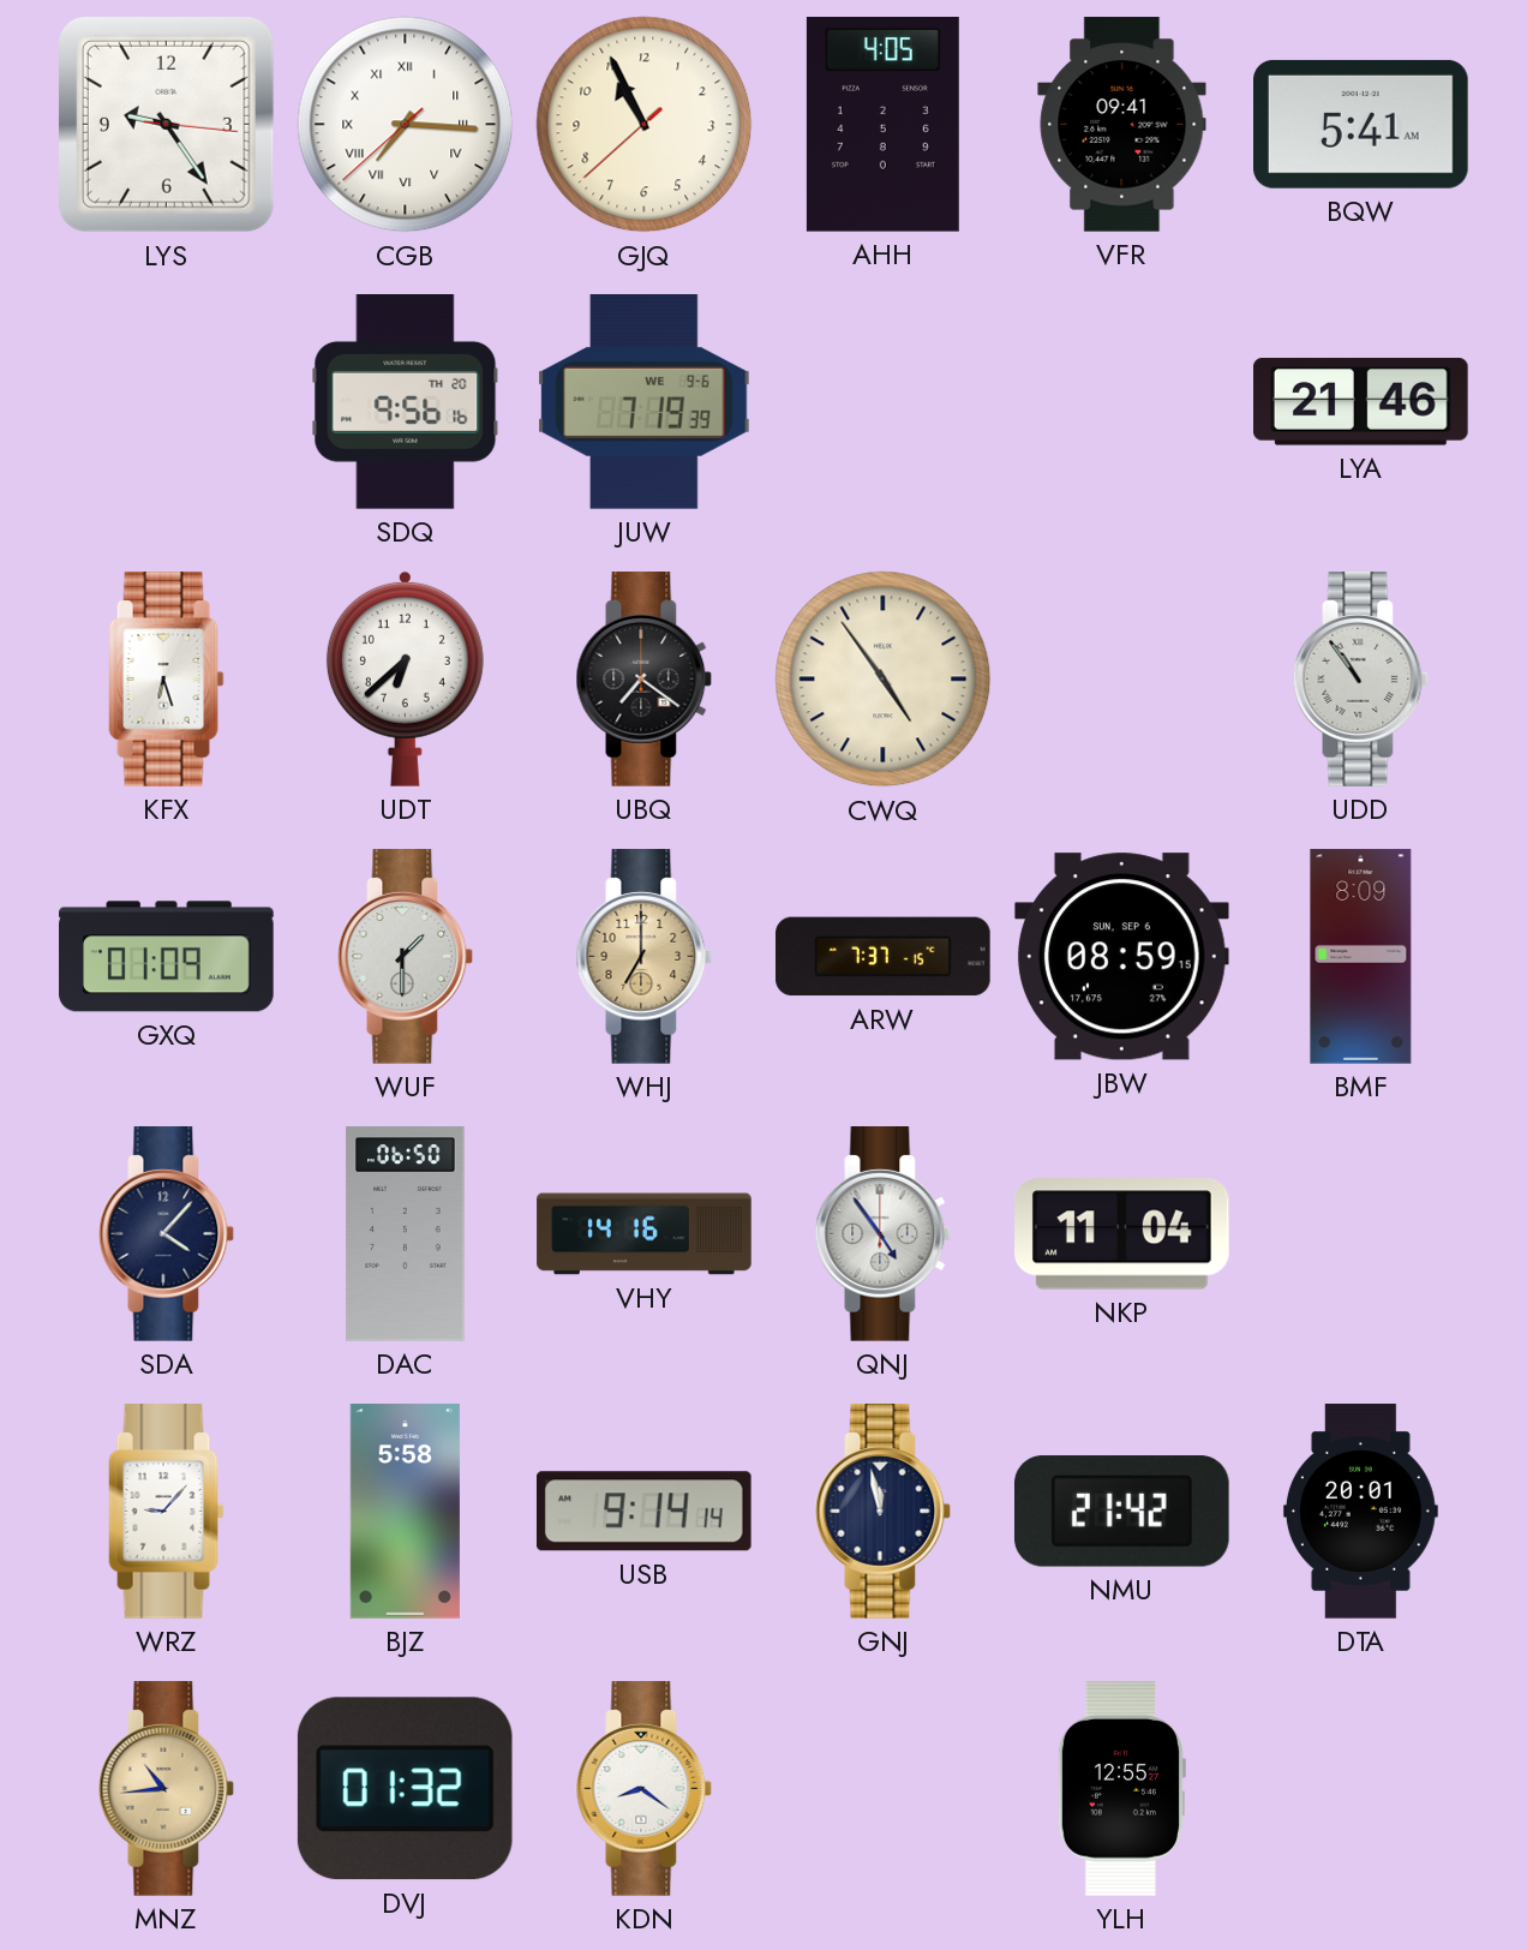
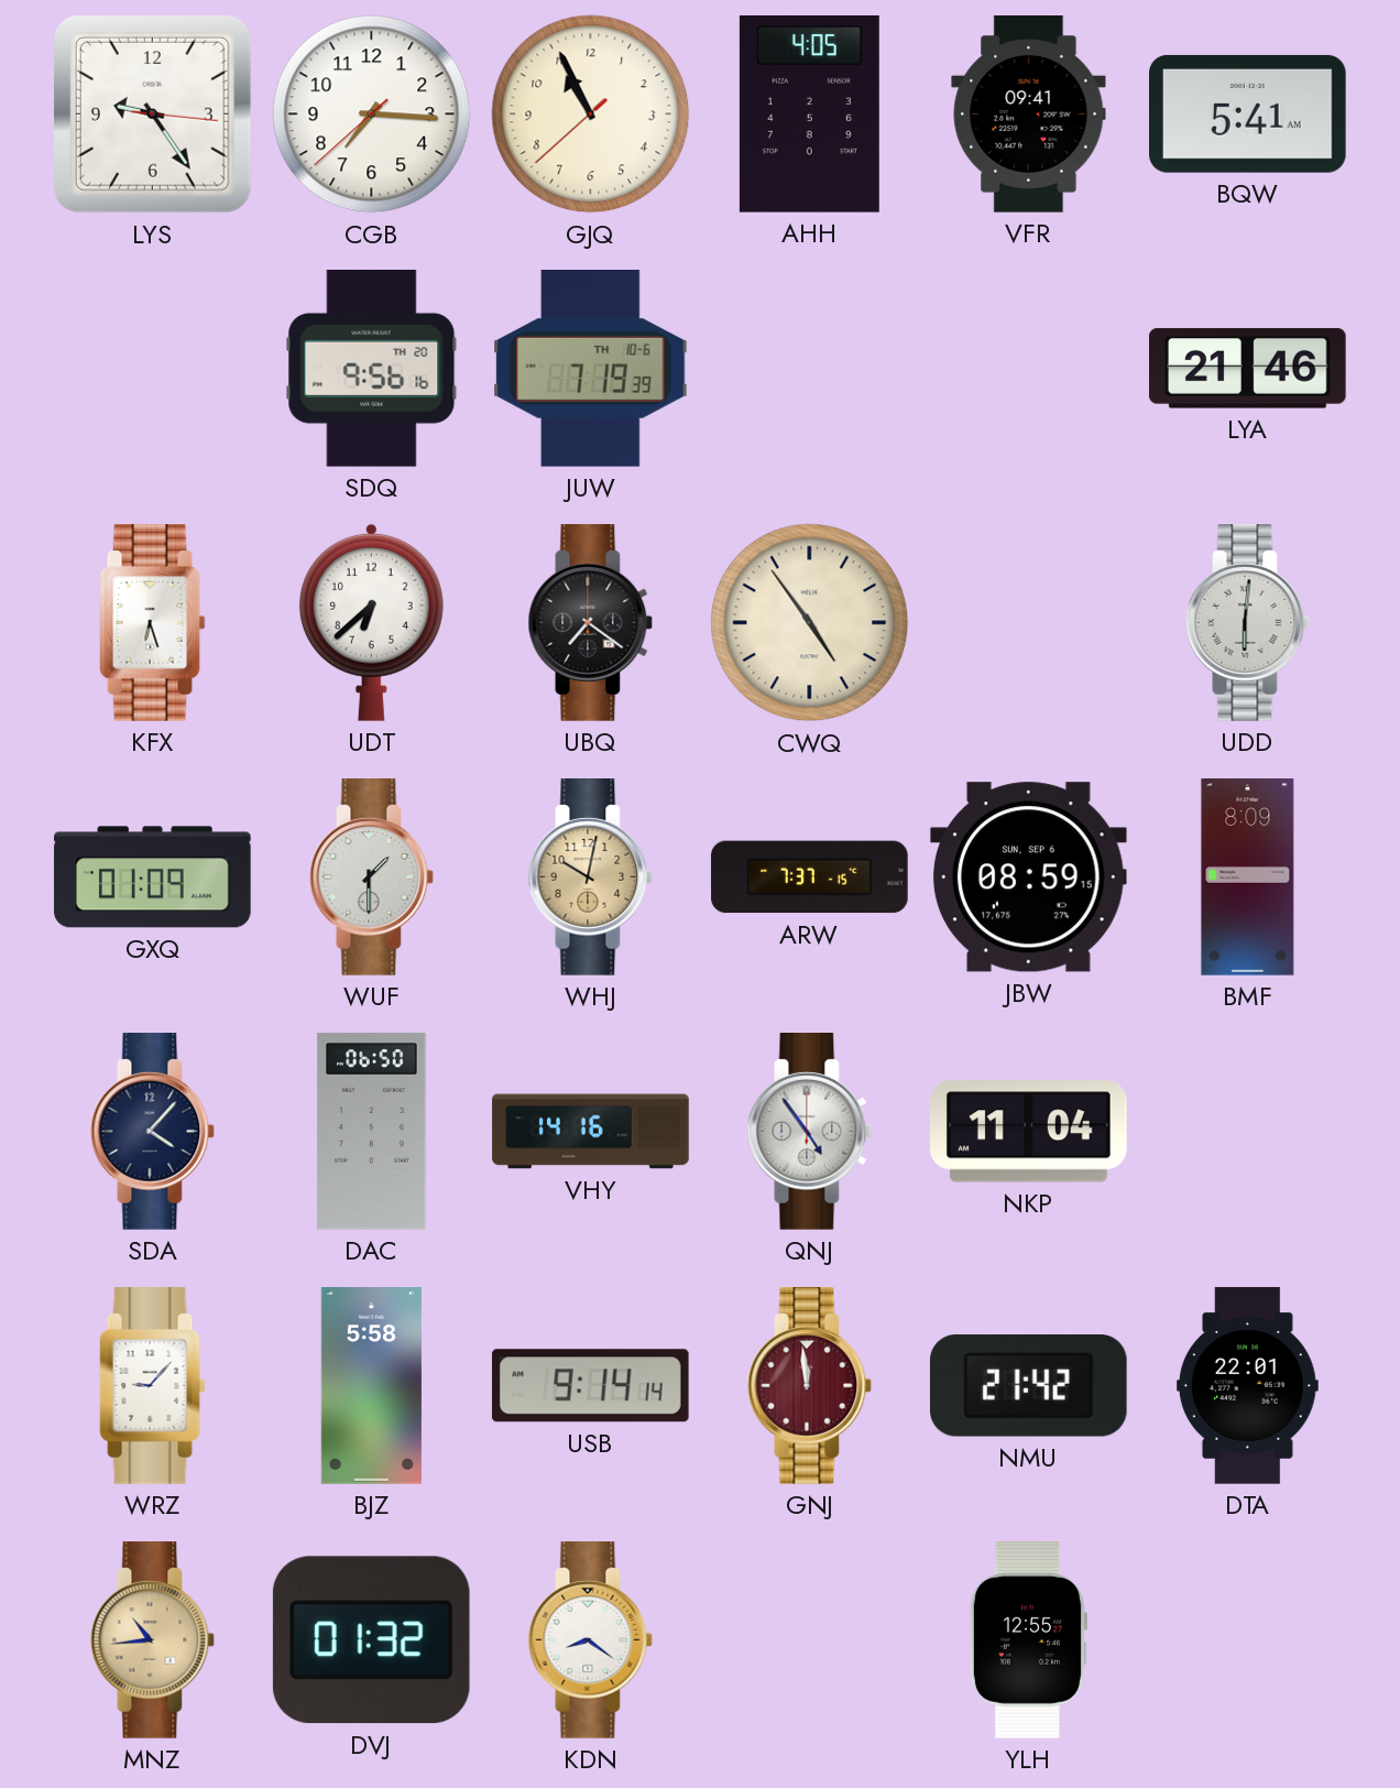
CGB numerals: Roman -> Arabic (372, 115)
JUW date: WE 9-6 -> TH 10-6 (591, 369)
UDD: 10:54 -> 6:01 (1248, 623)
WHJ: 7:00 -> 10:02 (591, 877)
GNJ: 11:58 -> 11:59 (810, 1386)
GNJ dial: navy -> burgundy (810, 1386)
DTA: 20:01 -> 22:01 (1247, 1386)
